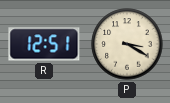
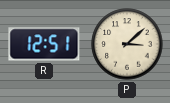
P: 3:20 -> 3:08 (127, 44)
